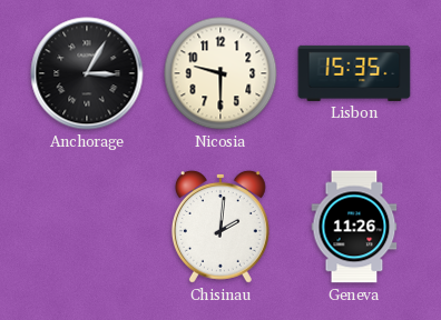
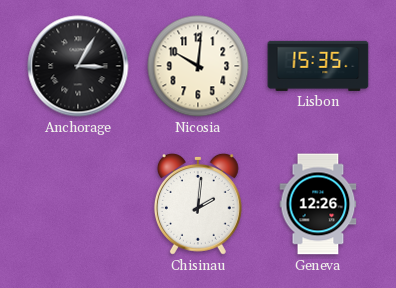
Nicosia: 9:30 -> 10:01 (198, 66)
Geneva: 11:26 -> 12:26 (318, 204)
